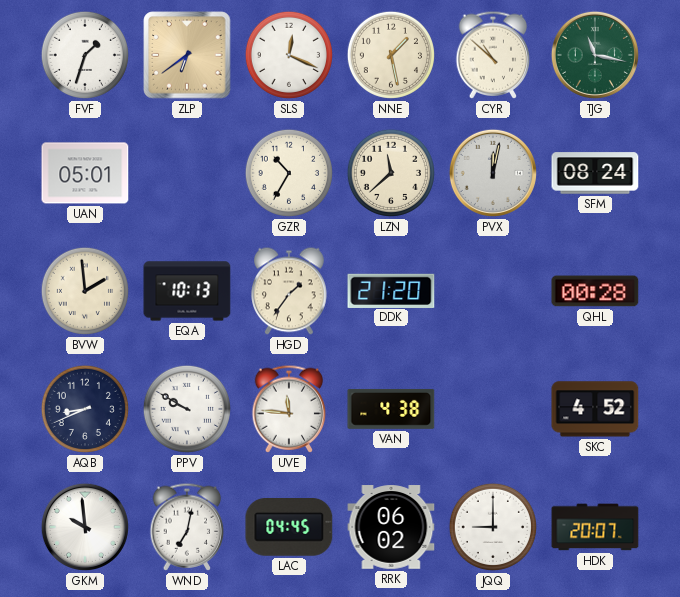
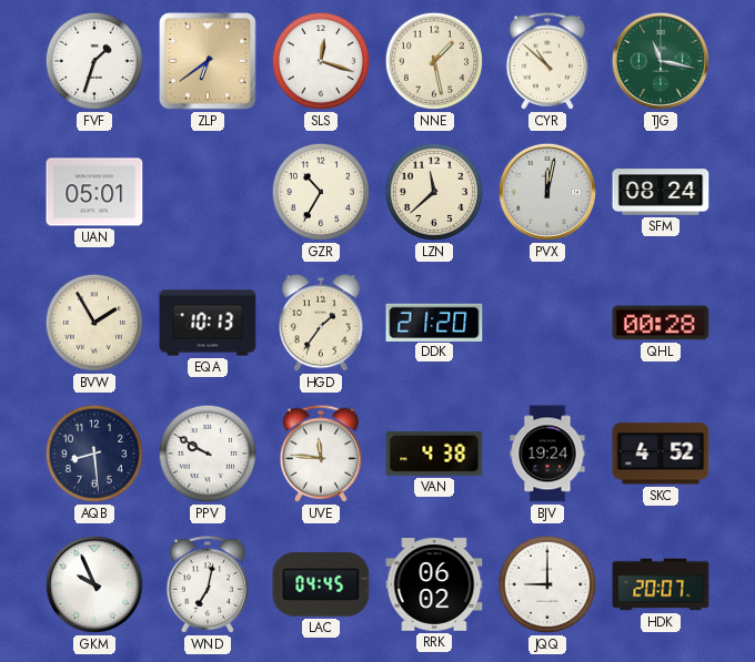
SLS: 12:19 -> 12:18 (321, 61)
BVW: 1:59 -> 1:55 (94, 323)
AQB: 8:41 -> 8:29 (94, 454)
BJV: none -> 19:24 (547, 454)
GKM: 9:59 -> 9:56 (94, 584)
